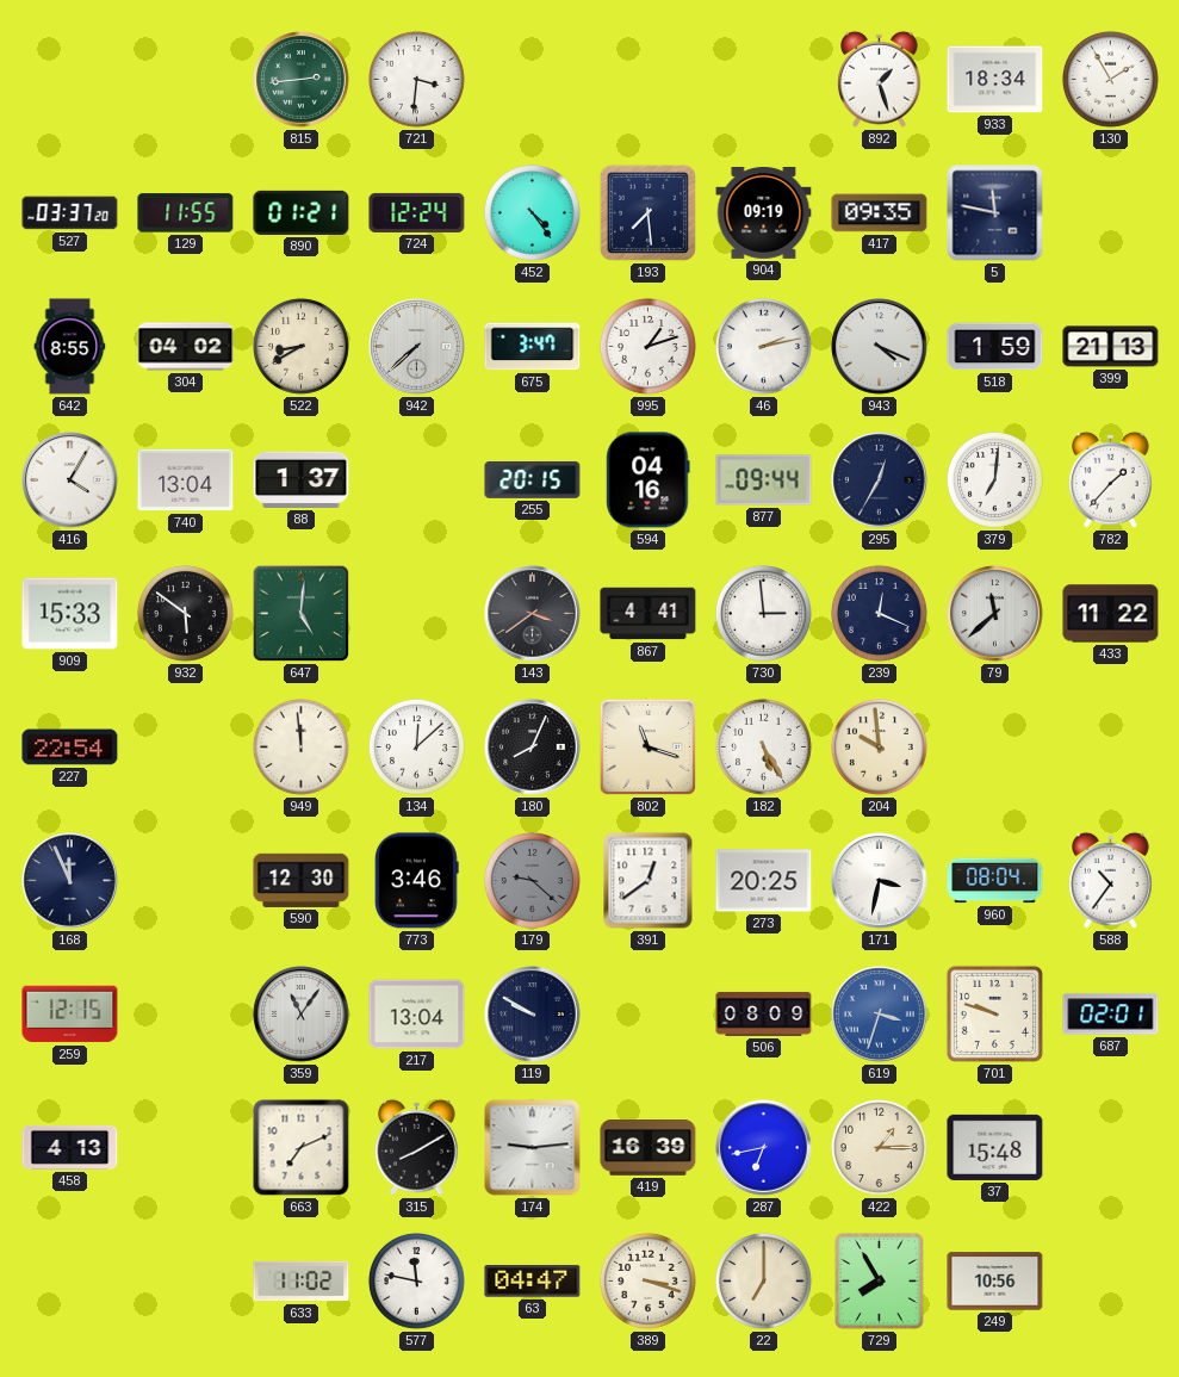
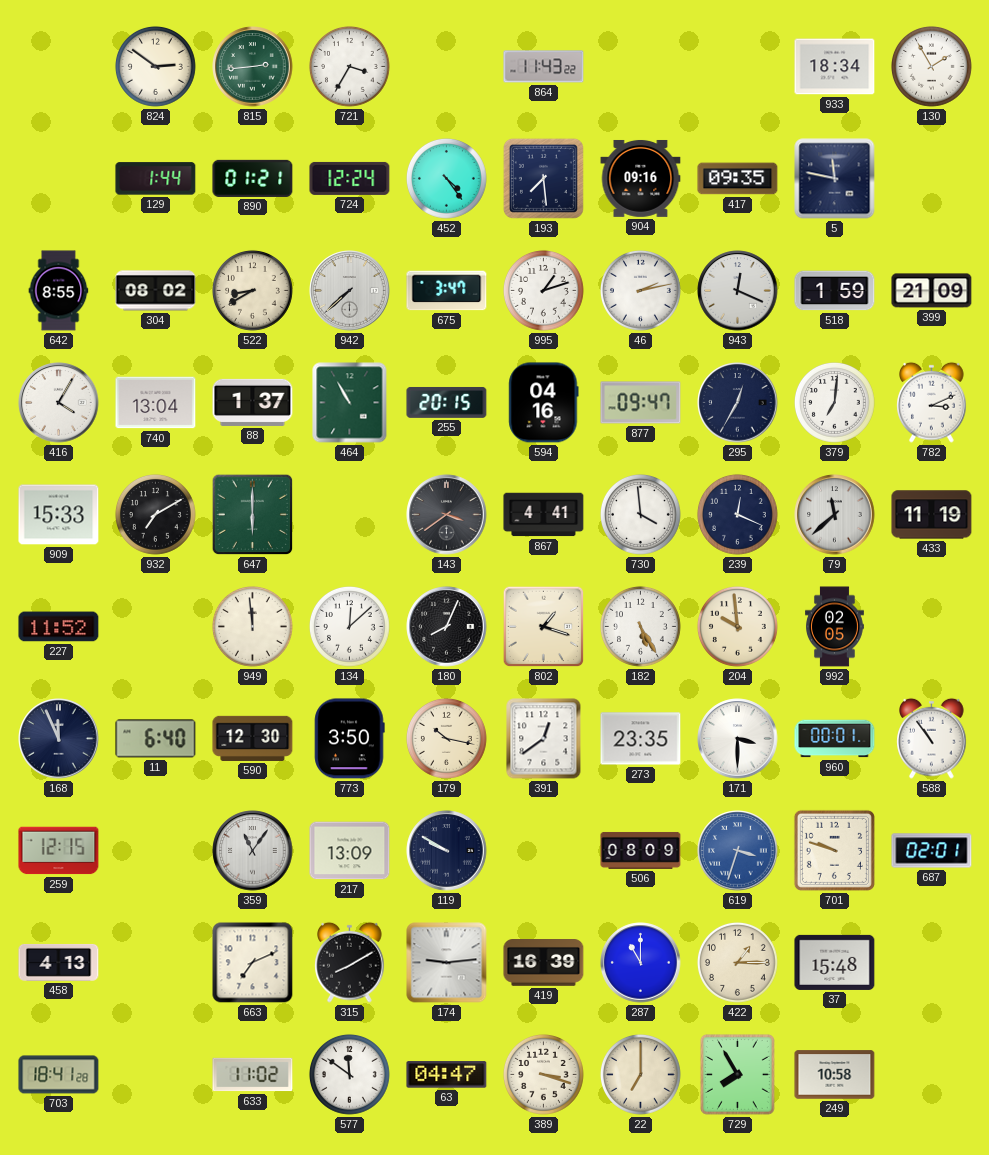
824: none -> 2:51 (155, 66)
721: 3:31 -> 3:35 (349, 66)
864: none -> 11:43 (544, 67)
892: 1:27 -> none (880, 79)
527: 03:37 -> none (70, 213)
129: 11:55 -> 1:44 (156, 179)
904: 09:19 -> 09:16 (641, 178)
304: 04:02 -> 08:02 (156, 291)
943: 4:19 -> 12:19 (738, 291)
399: 21:13 -> 21:09 (932, 291)
464: none -> 10:55 (350, 403)
877: 09:44 -> 09:47 (641, 403)
782: 1:37 -> 3:11 (932, 402)
932: 5:51 -> 7:10 (155, 514)
647: 5:01 -> 6:00 (253, 515)
730: 2:59 -> 3:59 (640, 514)
433: 11:22 -> 11:19 (932, 515)
227: 22:54 -> 11:52 (59, 627)
802: 11:18 -> 1:18 (544, 627)
992: none -> 02:05 (835, 627)
11: none -> 6:40 (156, 739)
773: 3:46 -> 3:50 (350, 739)
179: 9:22 -> 10:17 (446, 738)
179 dial: grey -> cream (446, 738)
273: 20:25 -> 23:35 (641, 739)
171: 3:32 -> 3:30 (738, 739)
960: 08:04 -> 00:01 (835, 739)
588: 10:36 -> 10:54 (932, 738)
217: 13:04 -> 13:09 (350, 851)
287: 6:43 -> 11:00 (641, 963)
703: none -> 18:41 (59, 1075)
577: 11:47 -> 11:51 (349, 1074)
249: 10:56 -> 10:58 (835, 1075)
